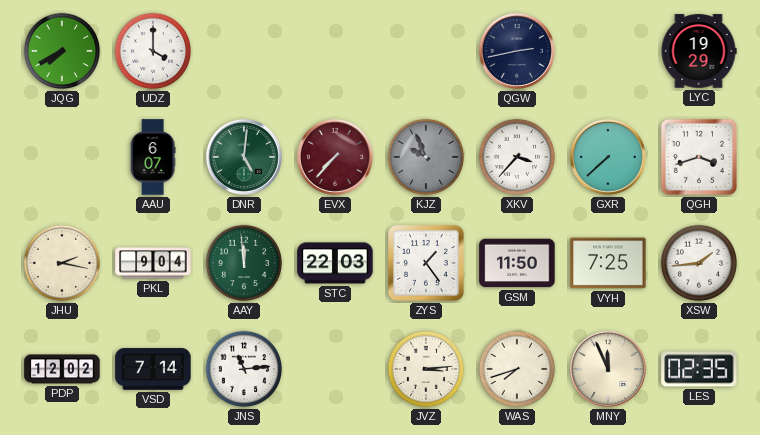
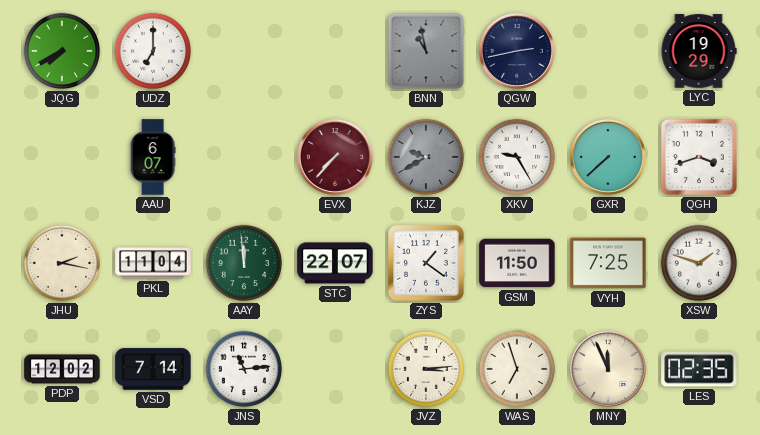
UDZ: 4:00 -> 7:00 (153, 51)
BNN: none -> 10:58 (426, 51)
DNR: 5:01 -> none (244, 157)
KJZ: 9:56 -> 9:40 (426, 157)
XKV: 3:37 -> 9:25 (517, 157)
PKL: 9:04 -> 11:04 (153, 263)
STC: 22:03 -> 22:07 (335, 263)
ZYS: 1:24 -> 1:21 (426, 263)
XSW: 1:44 -> 1:48 (699, 263)
WAS: 7:42 -> 6:57 (517, 369)
